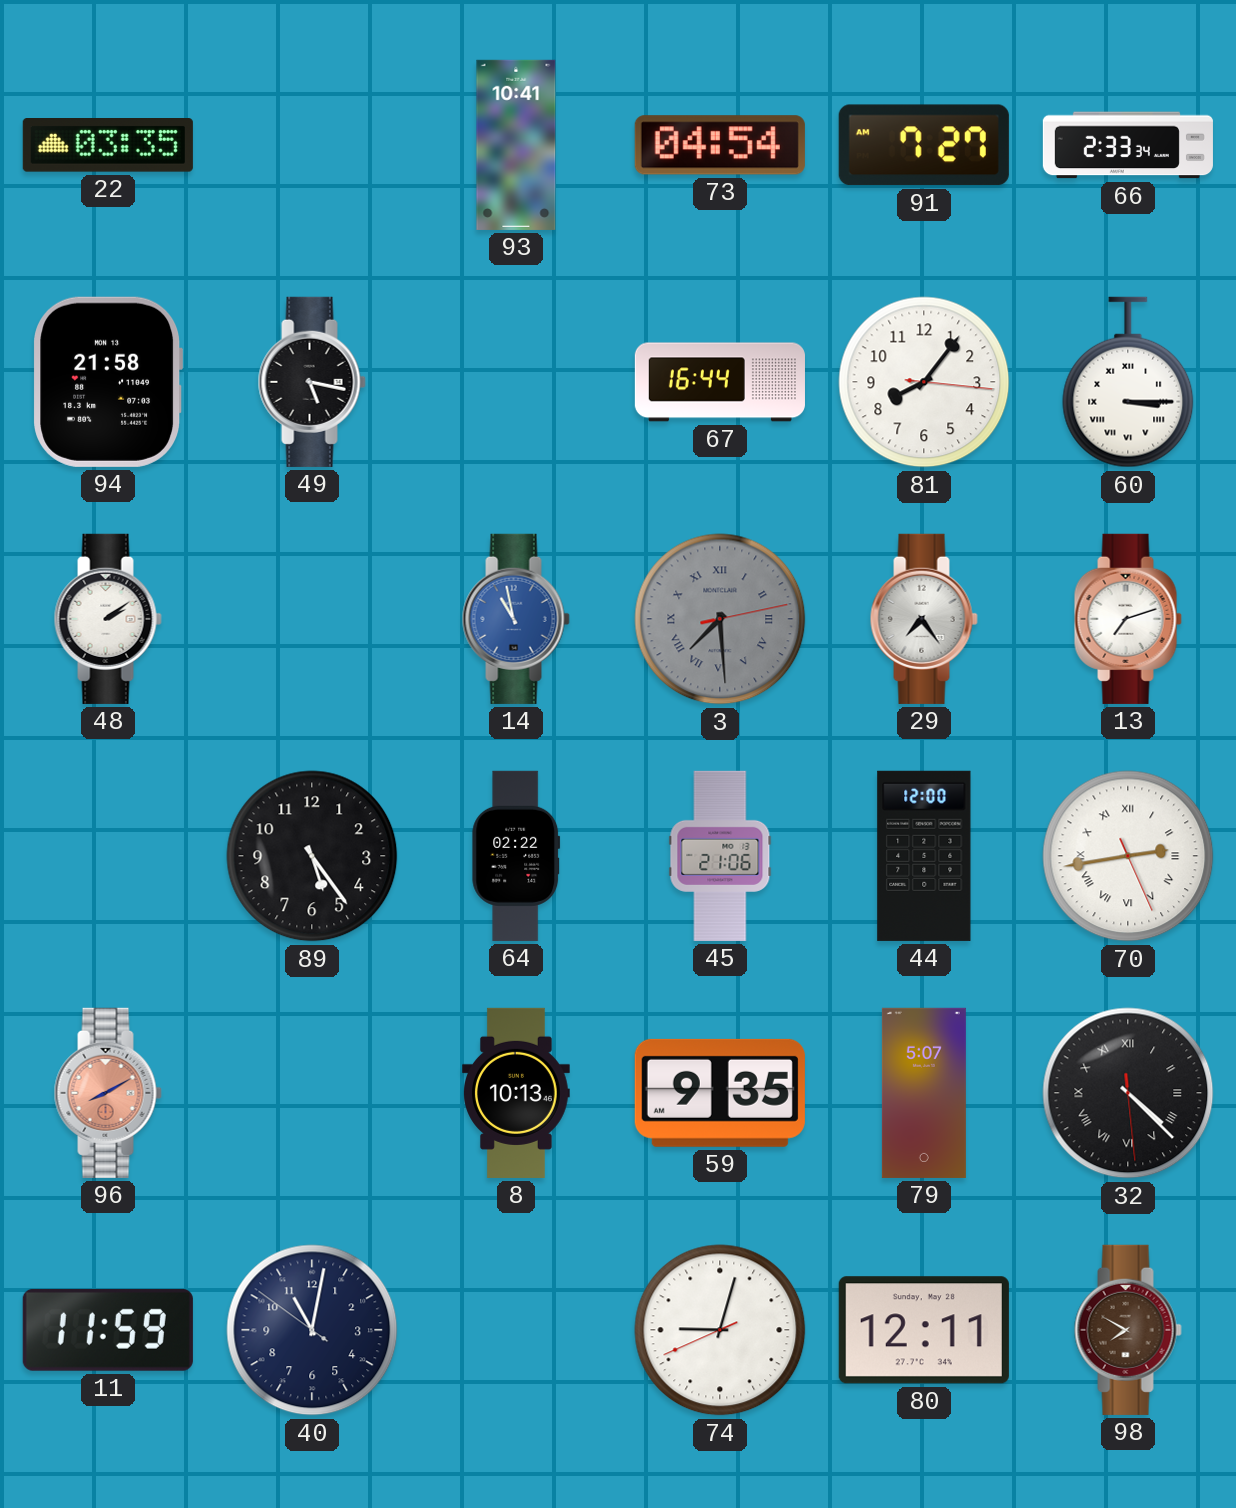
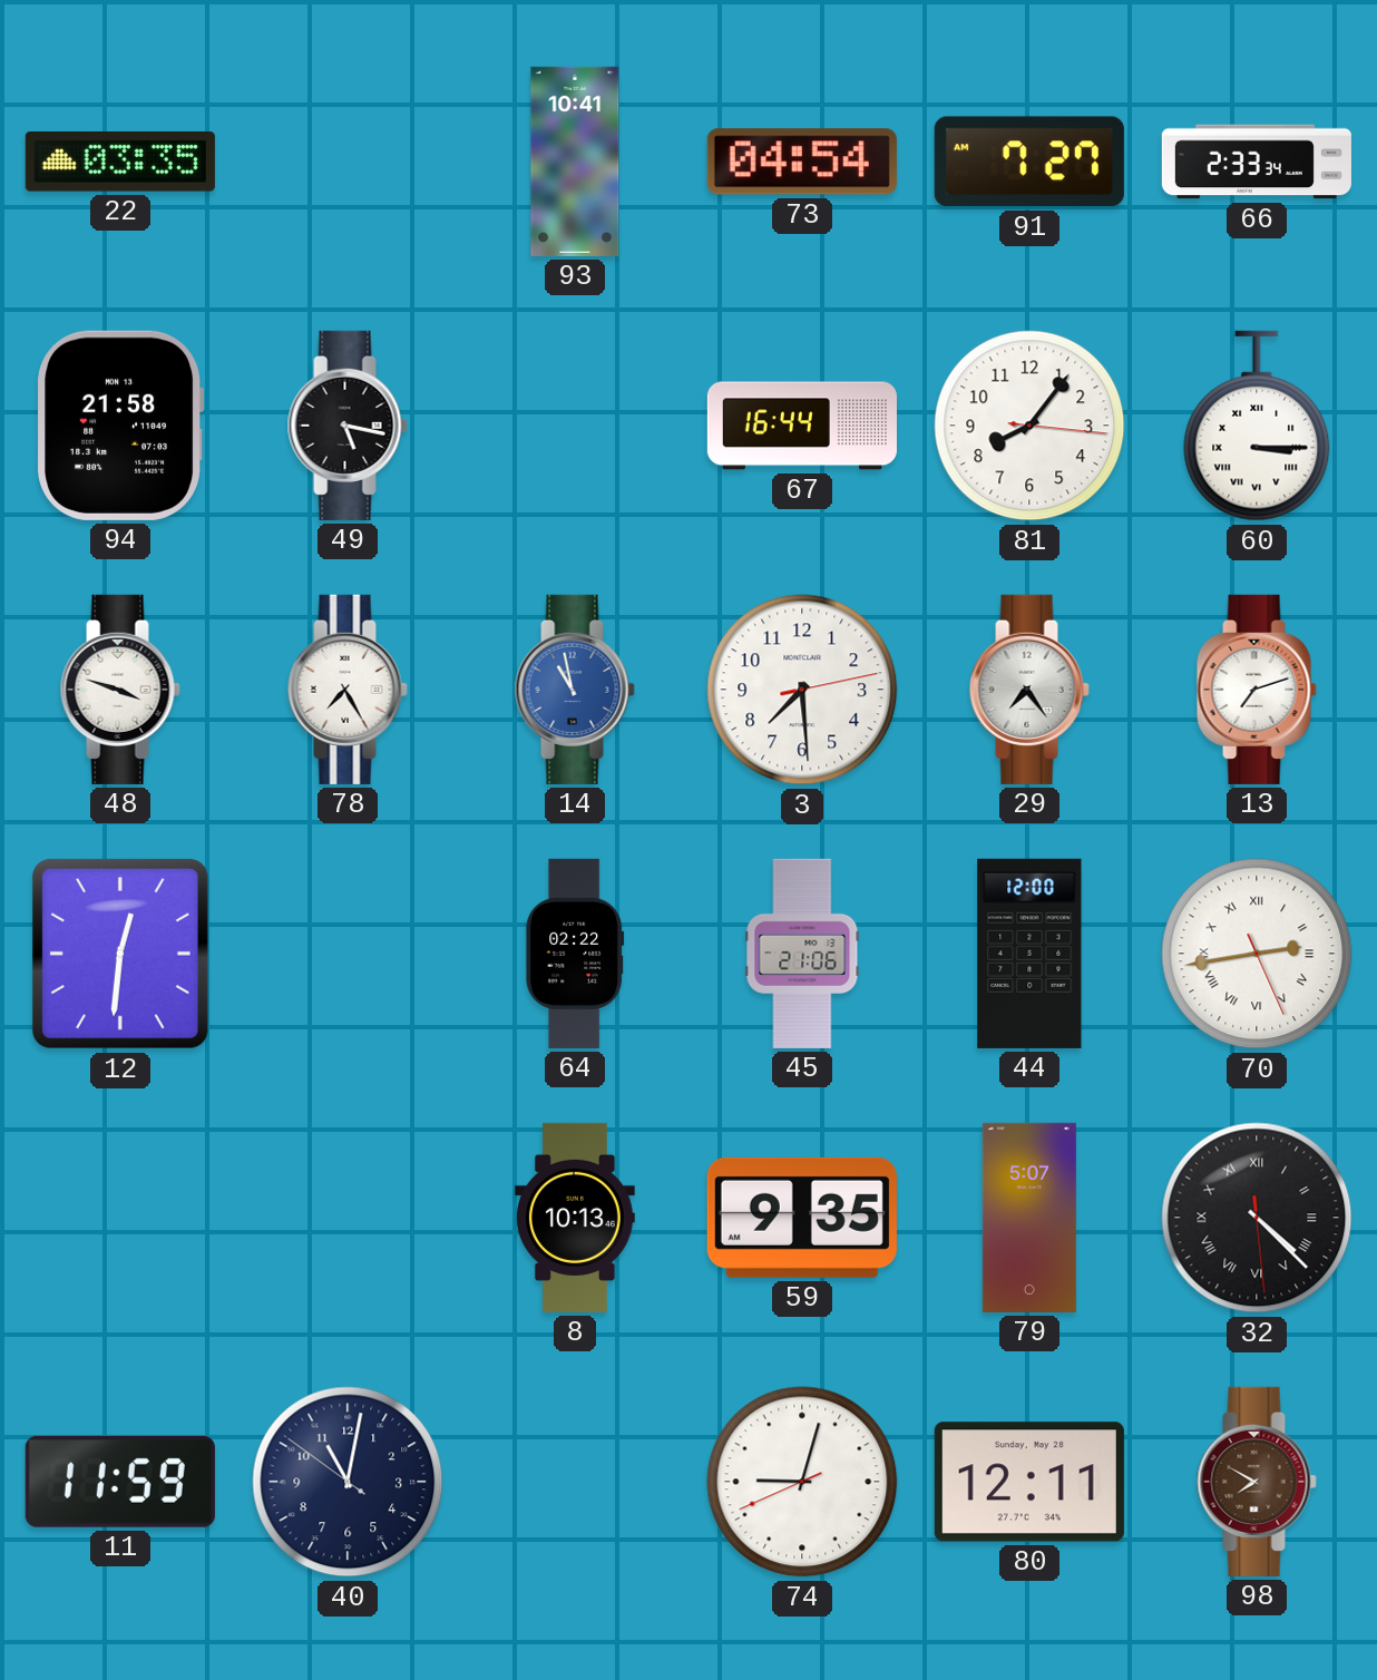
48: 2:09 -> 3:48 (120, 690)
78: none -> 7:25 (348, 690)
3 dial: grey -> white (802, 690)
3 numerals: Roman -> Arabic (802, 690)
12: none -> 12:31 (120, 954)
89: 5:24 -> none (312, 856)
96: 8:10 -> none (108, 1093)
